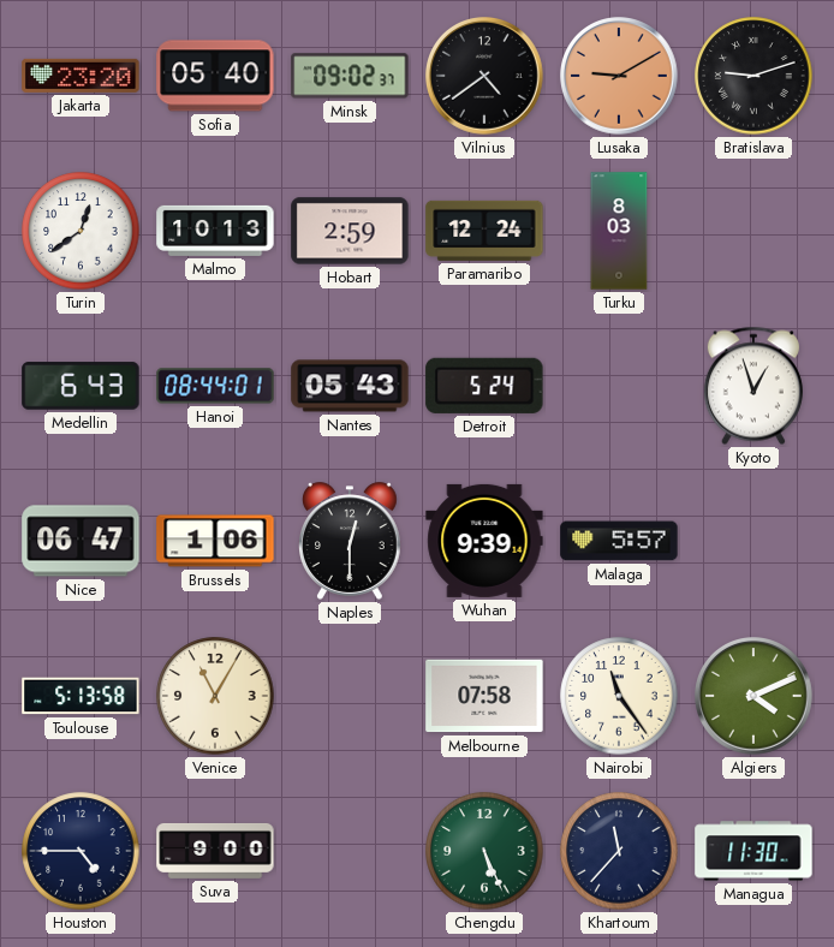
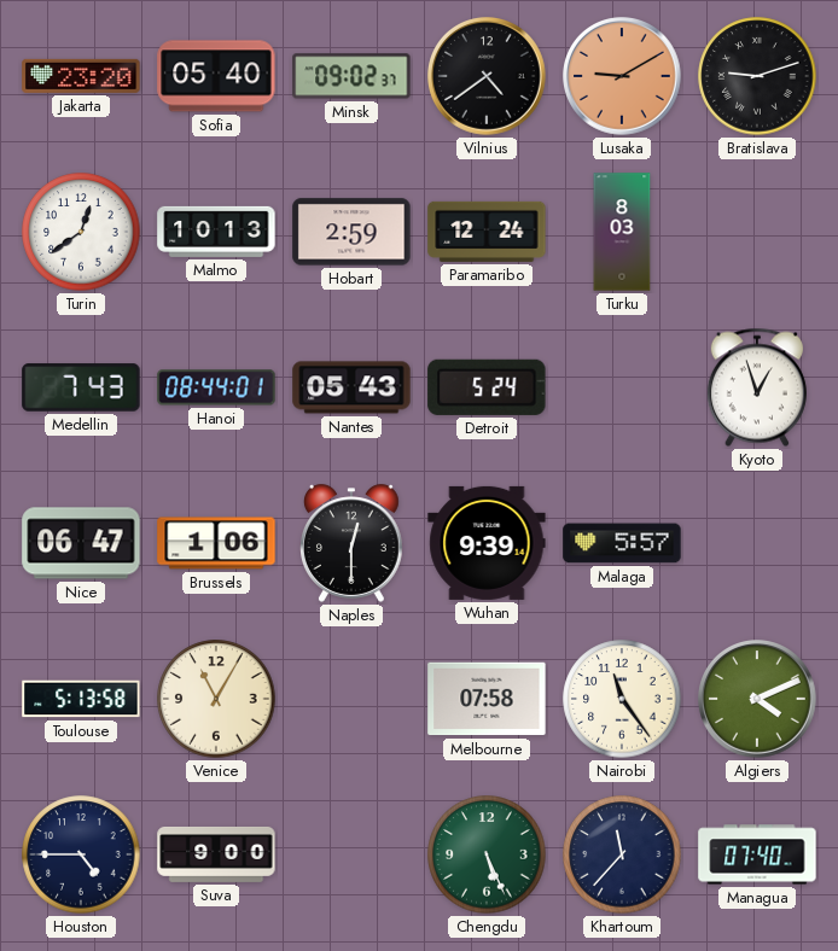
Medellin: 6:43 -> 7:43 (81, 387)
Managua: 11:30 -> 07:40 (757, 854)
